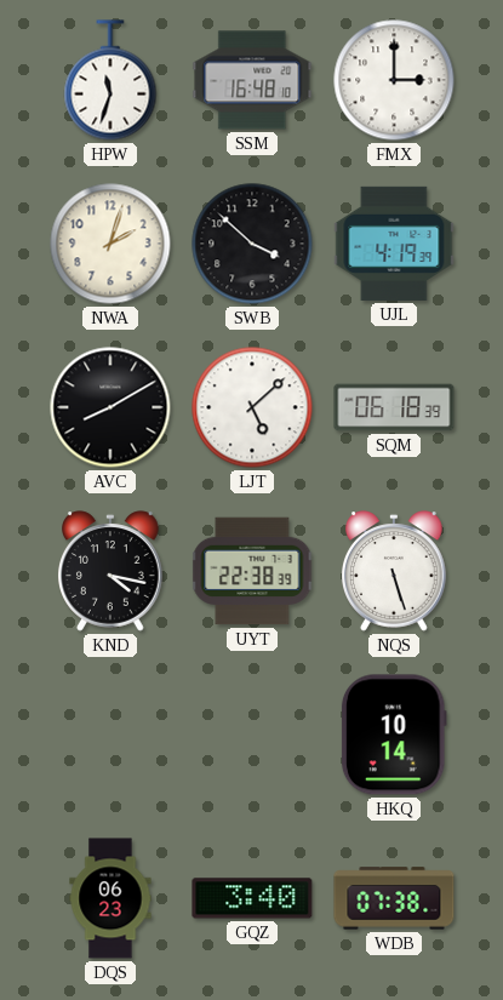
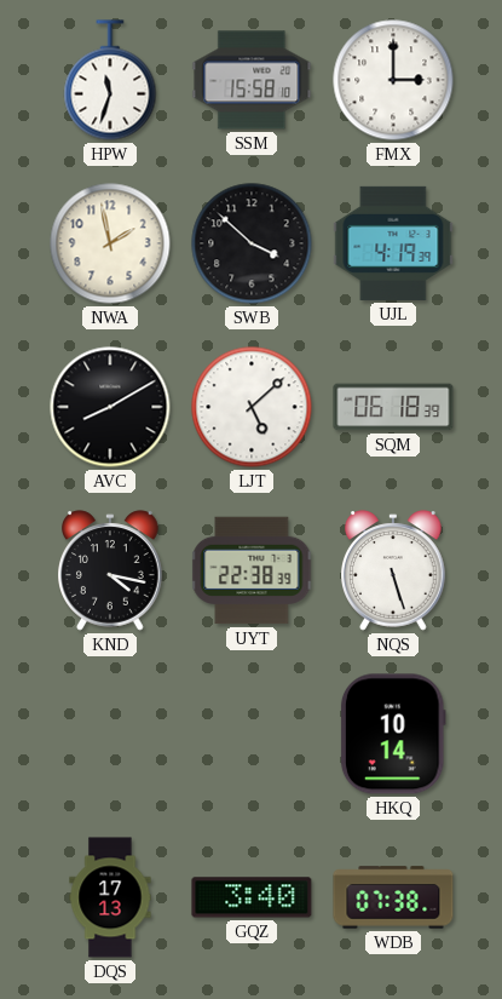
SSM: 16:48 -> 15:58 (252, 80)
NWA: 2:03 -> 1:58 (110, 243)
DQS: 06:23 -> 17:13 (110, 897)
